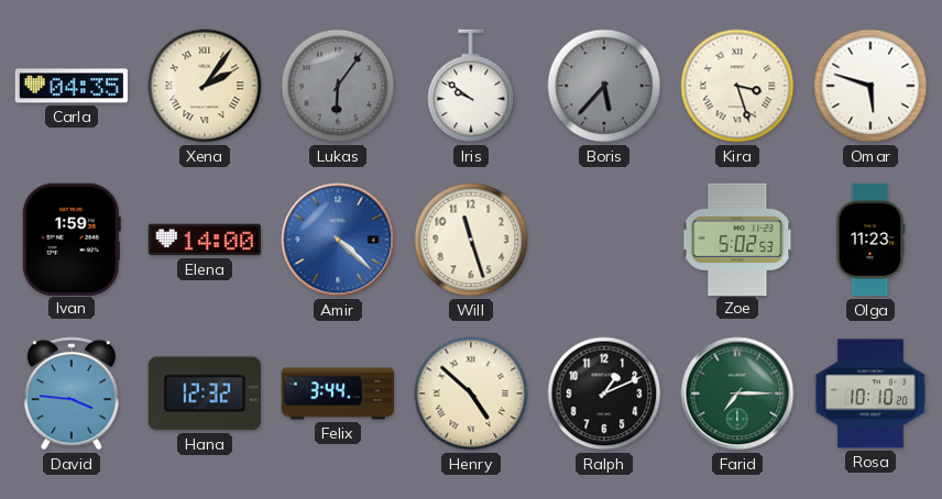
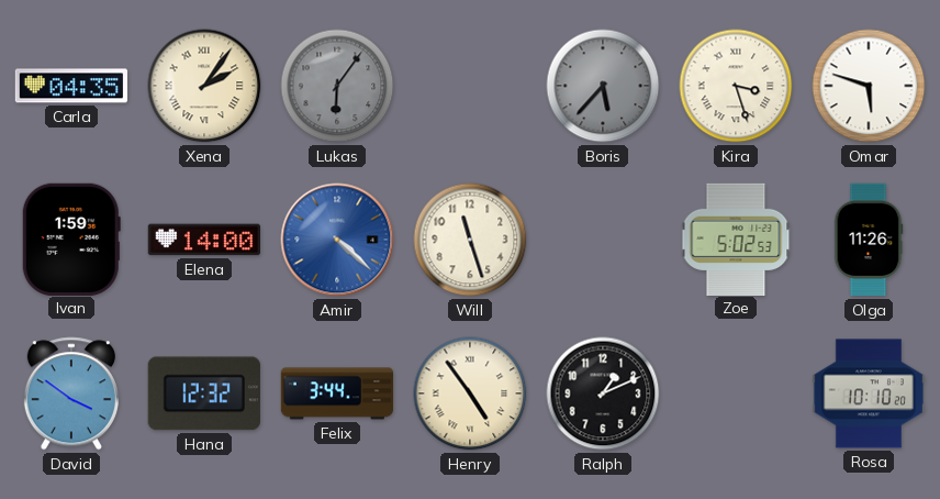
Iris: 9:51 -> none (471, 86)
Olga: 11:23 -> 11:26 (869, 240)
David: 3:46 -> 3:51 (71, 393)
Henry: 4:52 -> 4:54 (470, 393)
Farid: 7:15 -> none (737, 393)
